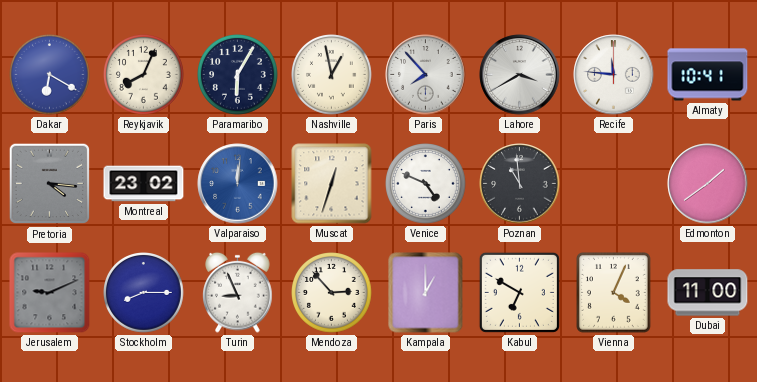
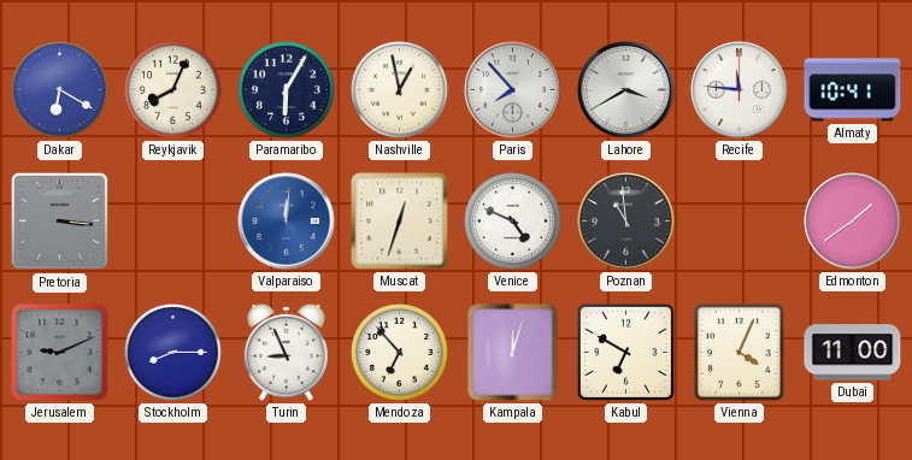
Pretoria: 4:16 -> 3:16 (60, 222)
Montreal: 23:02 -> none (144, 184)
Mendoza: 2:53 -> 6:53 (400, 353)
Kampala: 1:00 -> 12:03 (513, 353)
